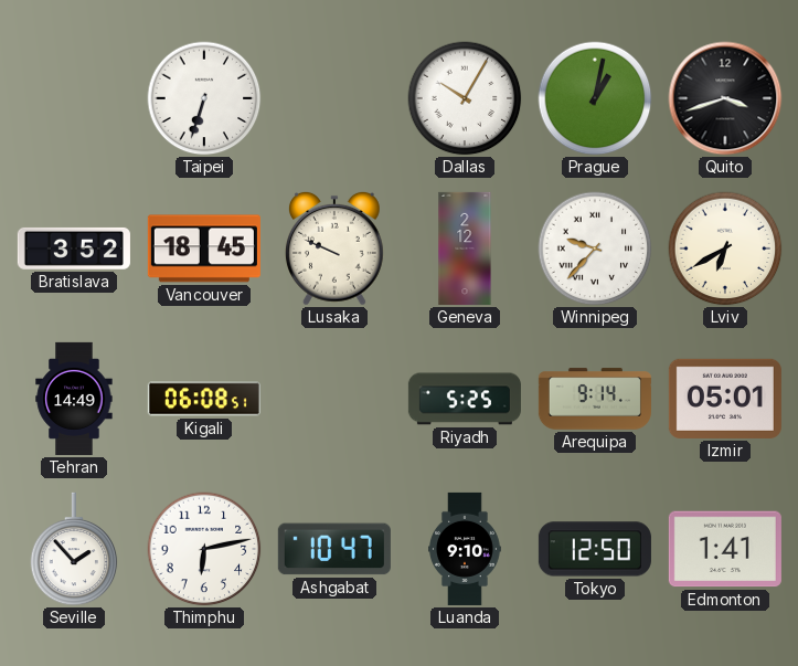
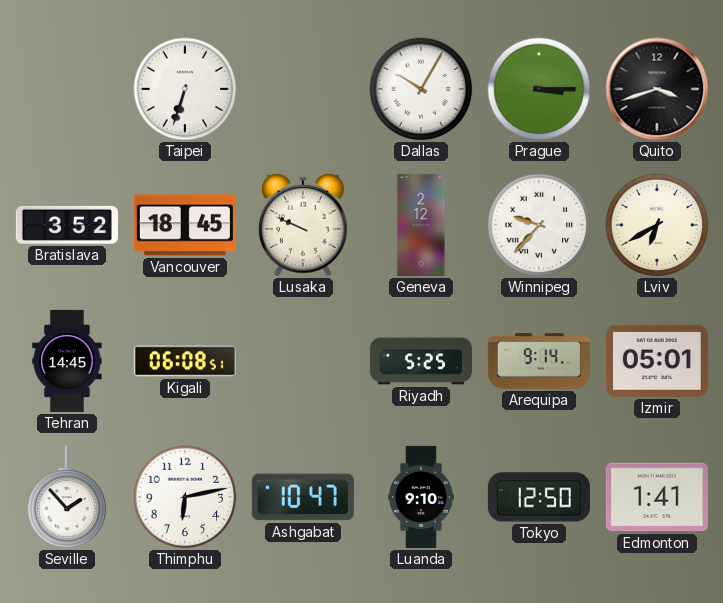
Prague: 1:02 -> 3:15 (539, 89)
Tehran: 14:49 -> 14:45 (67, 361)
